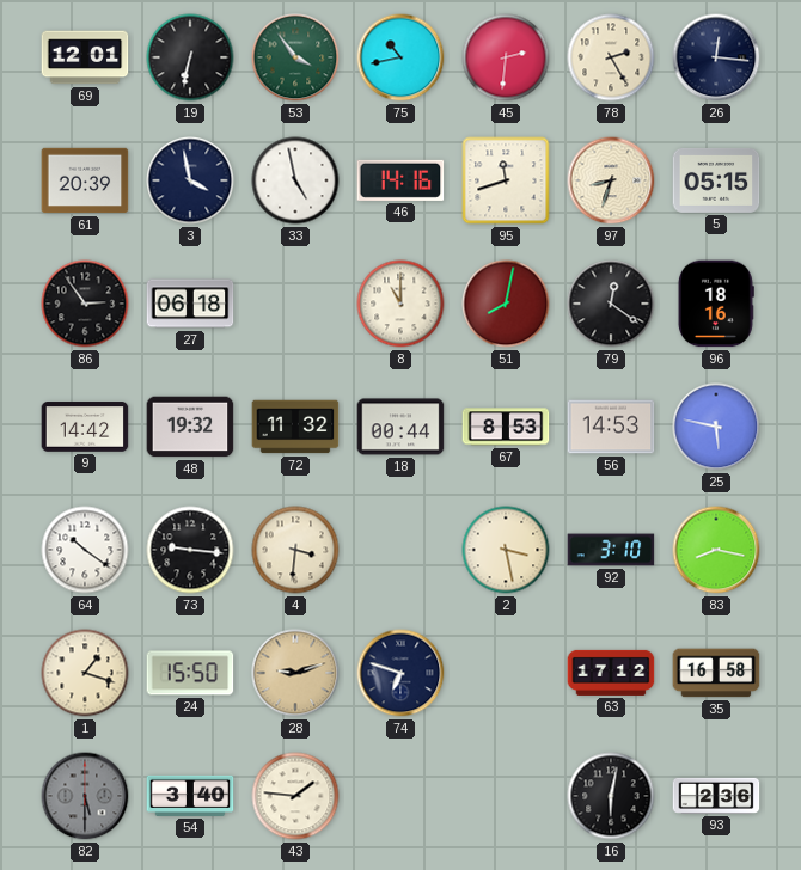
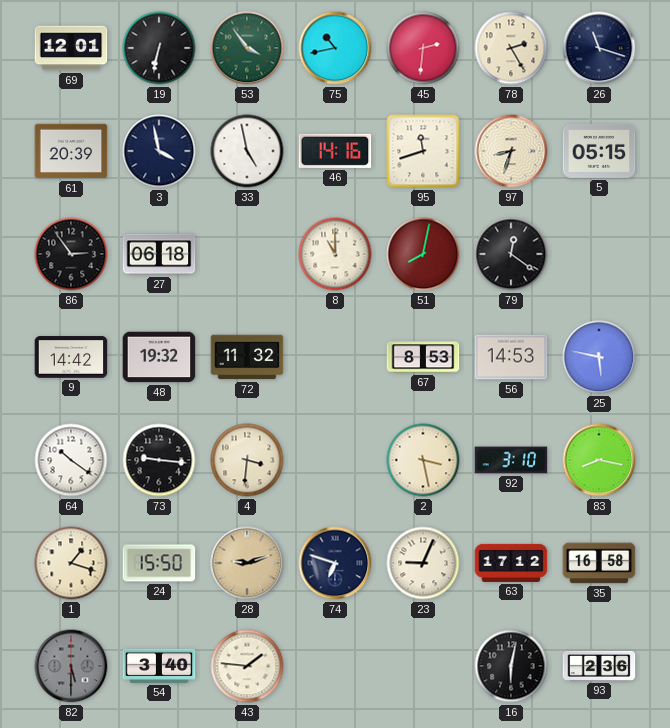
26: 12:16 -> 11:18 (599, 48)
96: 18:16 -> none (715, 304)
18: 00:44 -> none (400, 427)
23: none -> 9:04 (423, 563)
